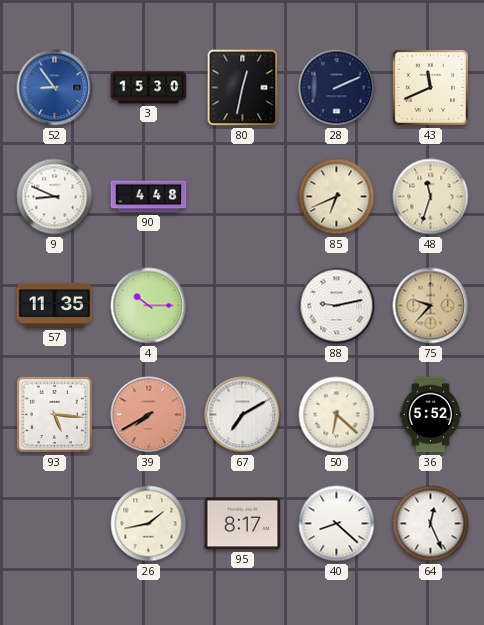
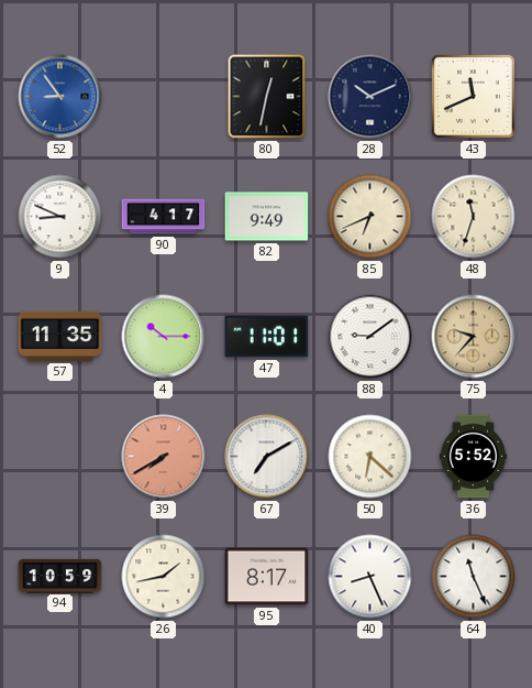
3: 15:30 -> none (149, 88)
28: 2:11 -> 10:11 (370, 97)
90: 4:48 -> 4:17 (164, 217)
82: none -> 9:49 (267, 217)
47: none -> 11:01 (267, 337)
88: 9:13 -> 9:09 (370, 337)
93: 5:16 -> none (54, 414)
94: none -> 10:59 (60, 576)
40: 8:22 -> 8:26 (370, 577)
64: 12:26 -> 11:26 (474, 577)
